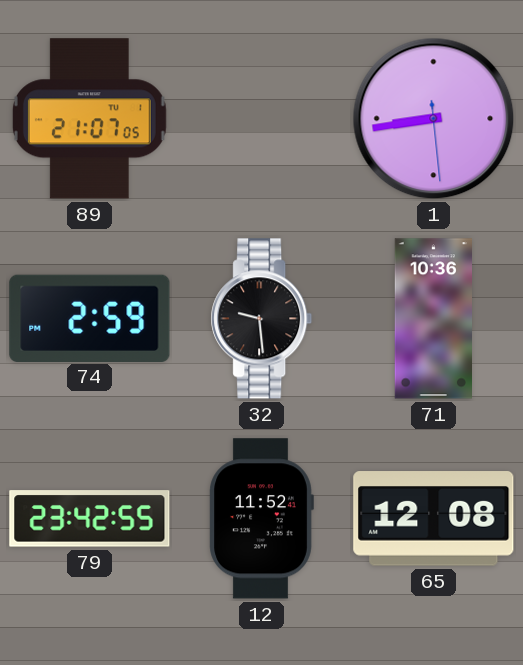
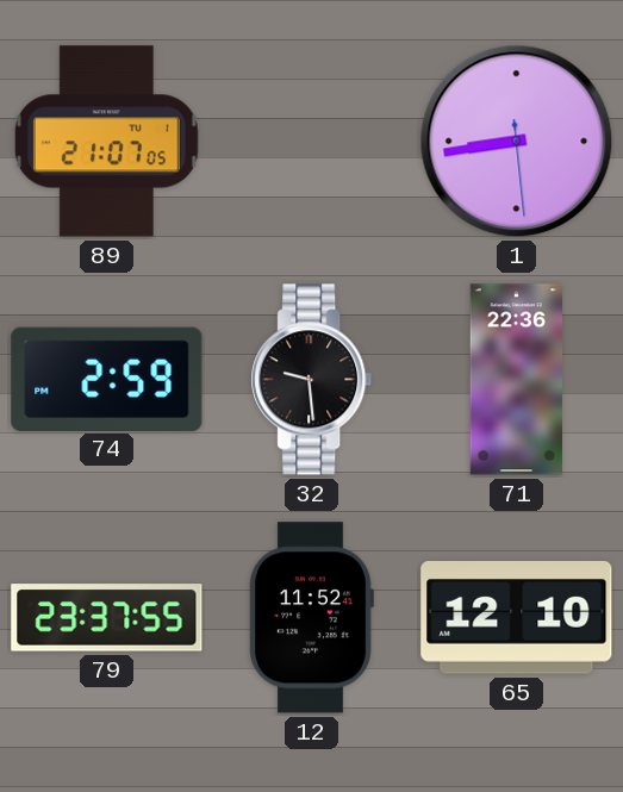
71: 10:36 -> 22:36 (516, 380)
79: 23:42 -> 23:37 (107, 618)
65: 12:08 -> 12:10 (517, 618)
